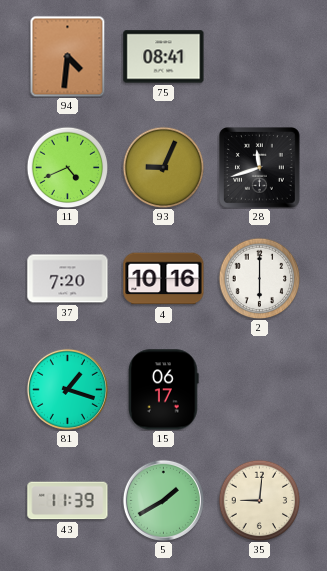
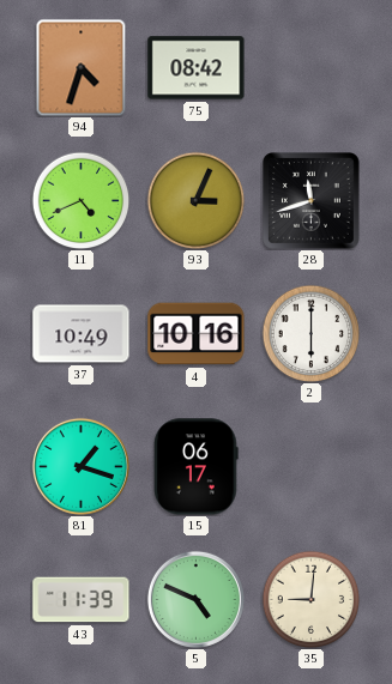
94: 4:31 -> 4:33 (82, 67)
75: 08:41 -> 08:42 (197, 68)
93: 9:04 -> 3:04 (195, 200)
37: 7:20 -> 10:49 (82, 334)
5: 1:40 -> 4:49 (195, 599)
